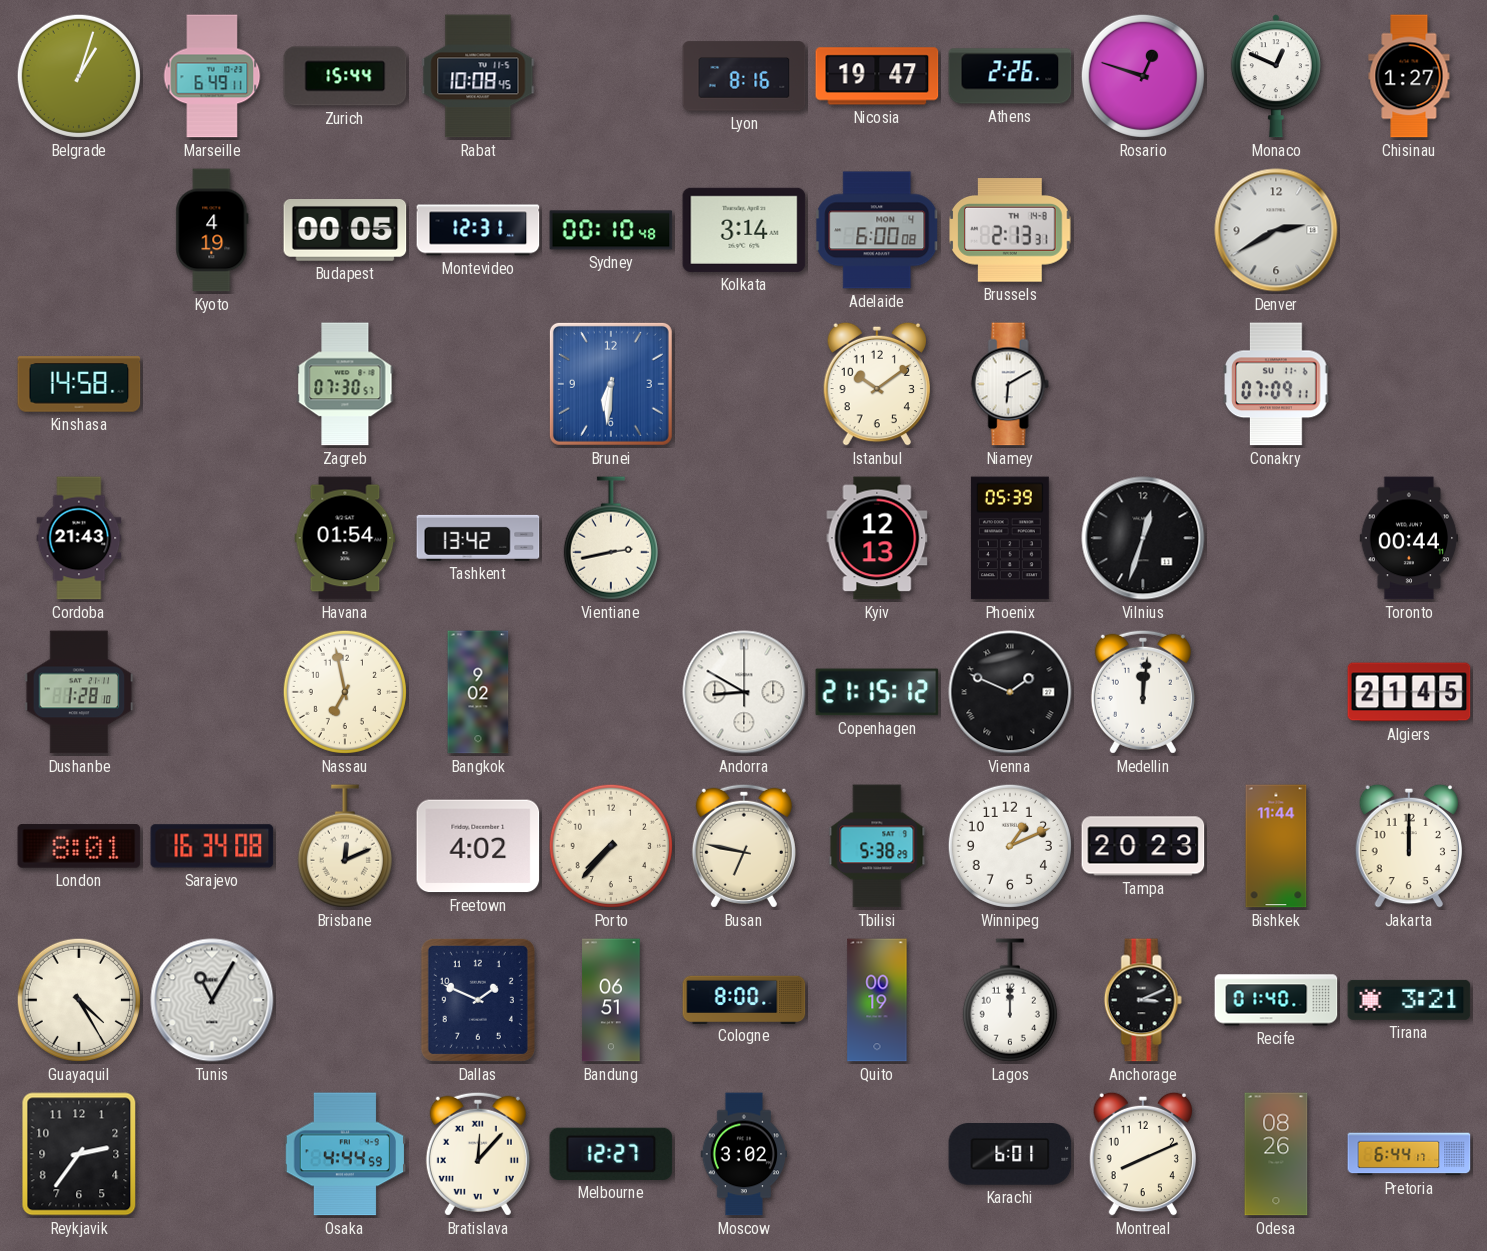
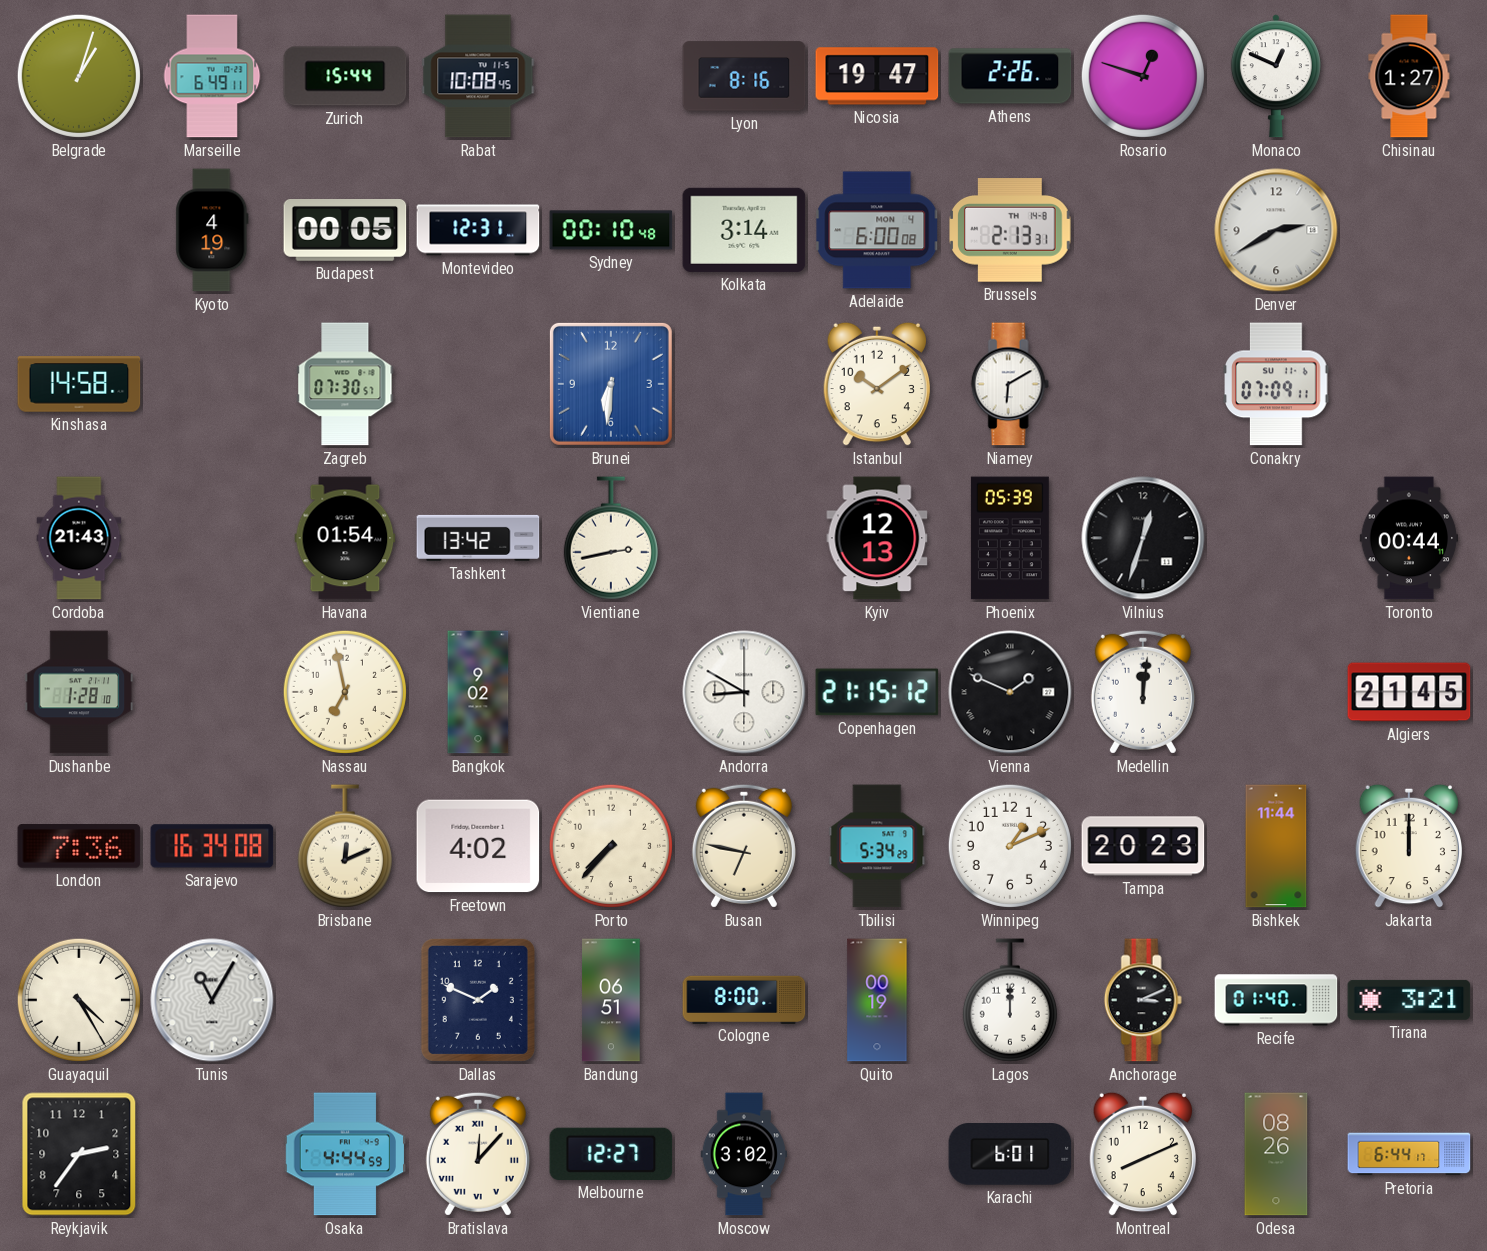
London: 8:01 -> 7:36 (79, 847)
Tbilisi: 5:38 -> 5:34 (877, 846)
